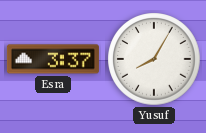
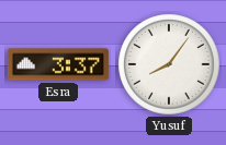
Yusuf: 8:05 -> 8:06 (169, 64)
